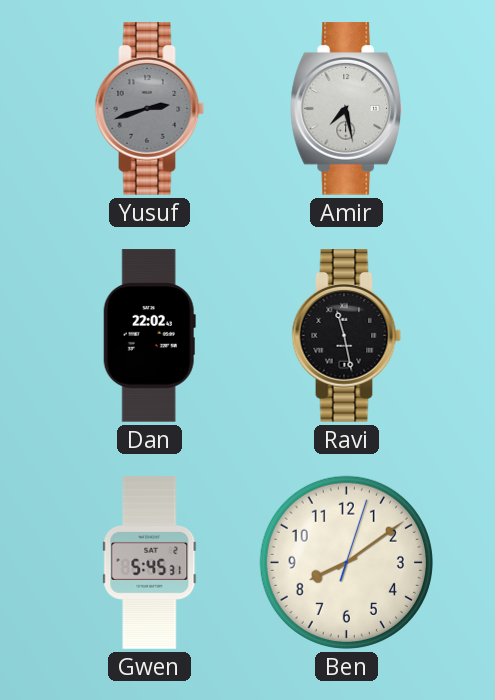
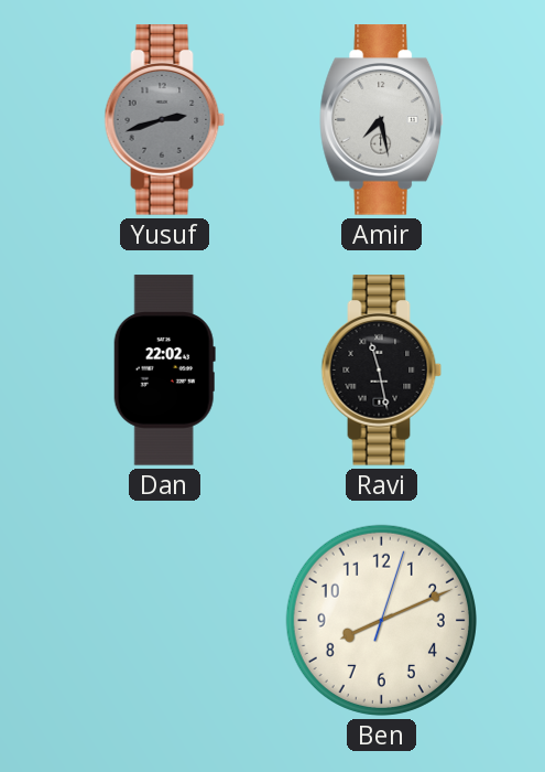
Gwen: 5:45 -> none (150, 563)
Ben: 8:09 -> 8:11 (381, 620)
